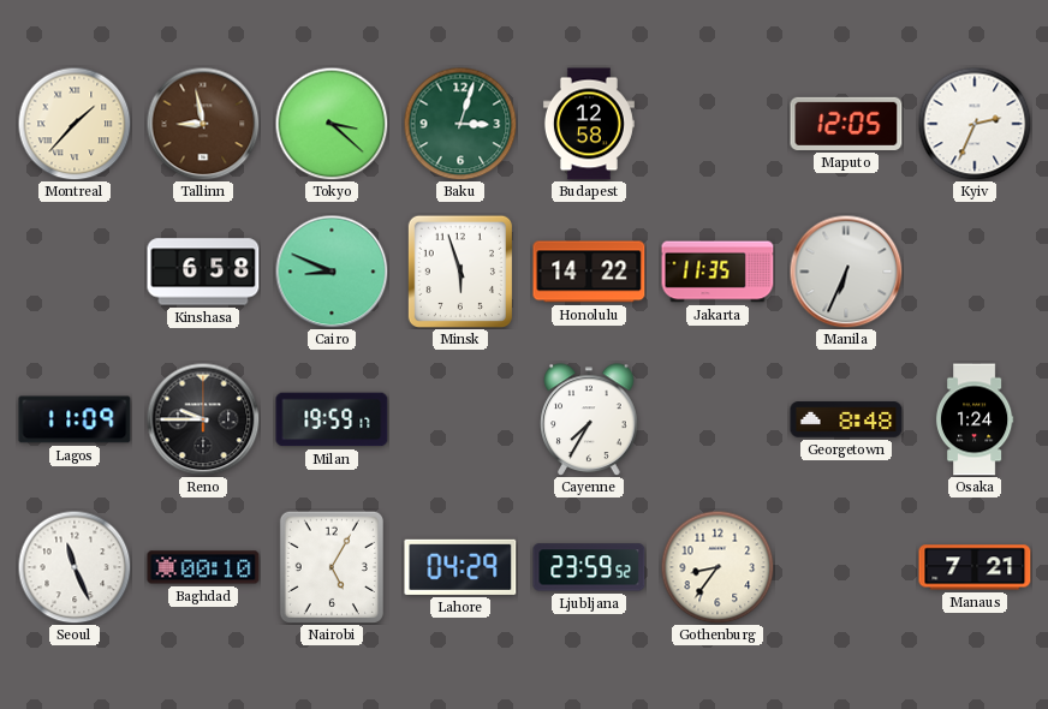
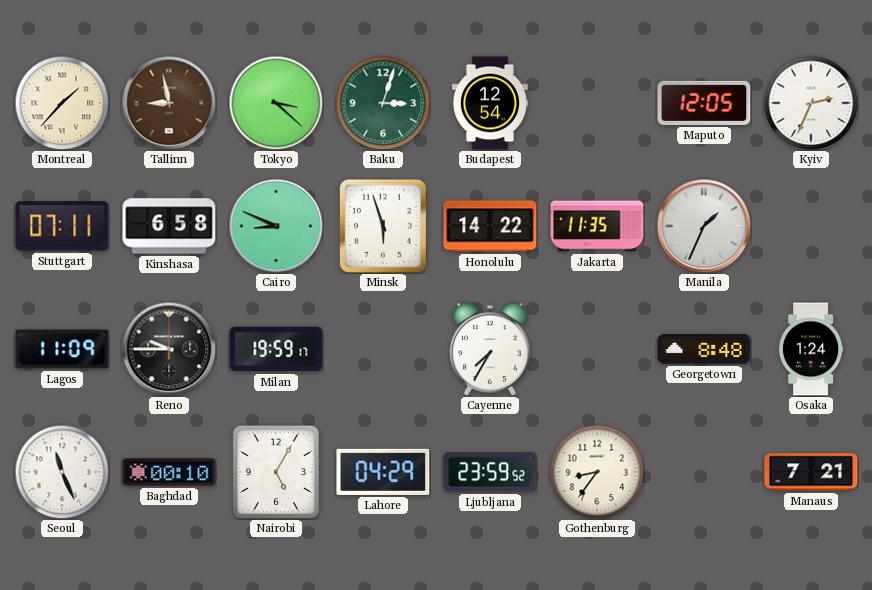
Budapest: 12:58 -> 12:54 (490, 103)
Stuttgart: none -> 07:11 (62, 226)
Manila: 6:34 -> 1:34 (704, 226)
